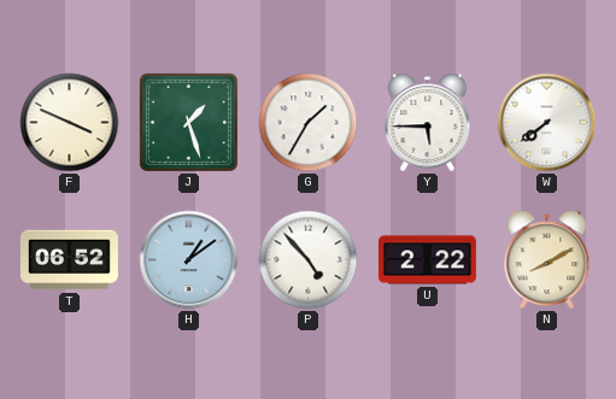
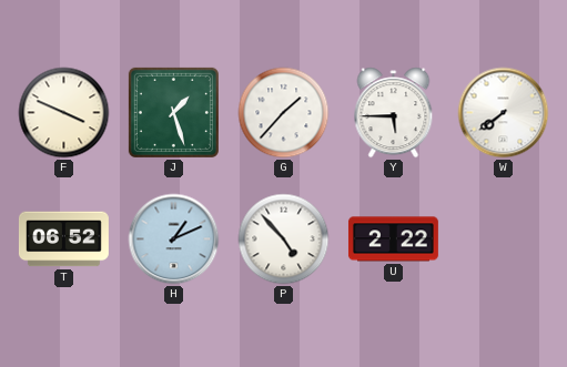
G: 1:35 -> 1:37 (284, 113)
H: 1:09 -> 1:11 (174, 239)
N: 8:10 -> none (547, 260)
